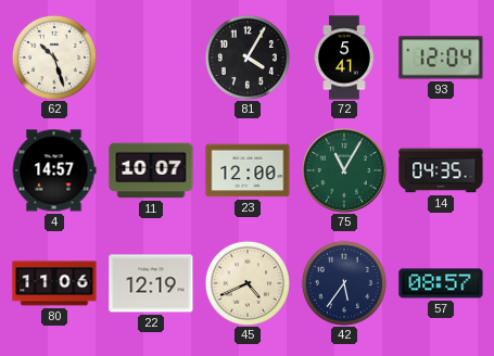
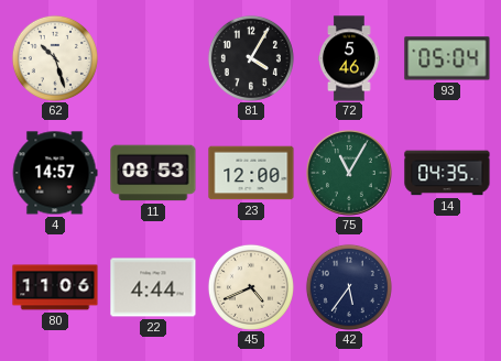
72: 5:41 -> 5:46 (349, 58)
93: 12:04 -> 05:04 (447, 58)
11: 10:07 -> 08:53 (153, 173)
22: 12:19 -> 4:44 (153, 287)
57: 08:57 -> none (441, 283)
